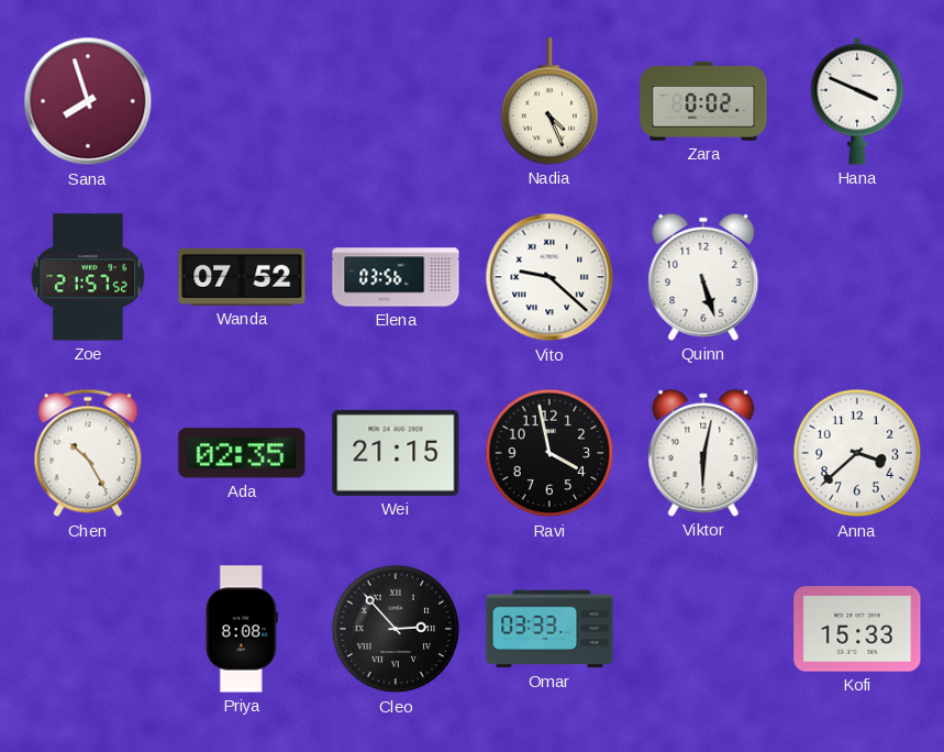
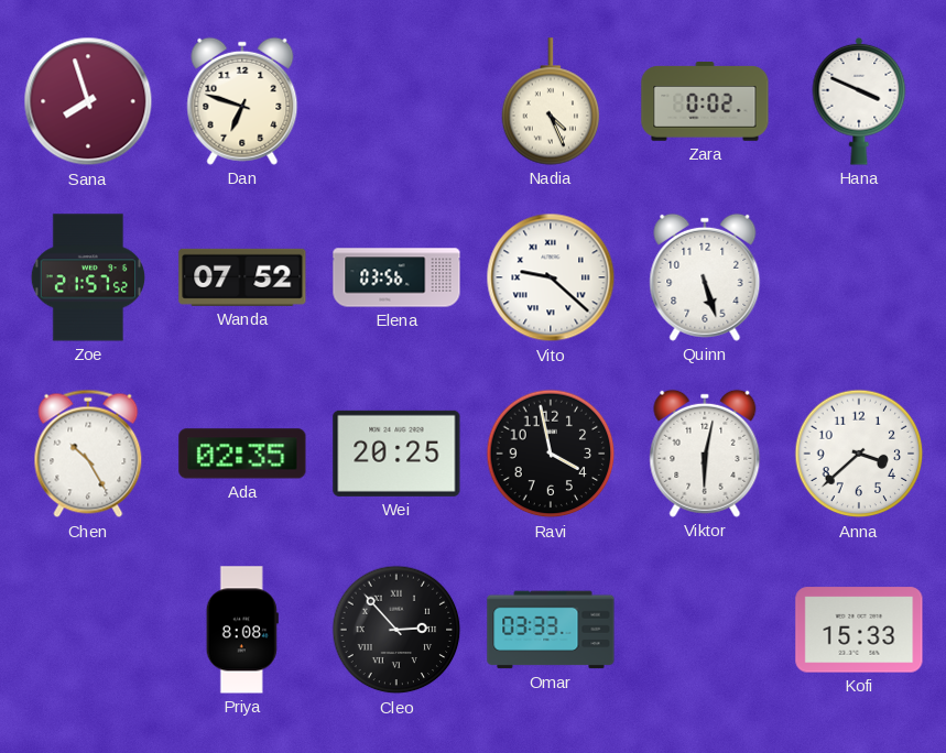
Dan: none -> 6:48 (242, 101)
Wei: 21:15 -> 20:25 (396, 454)
